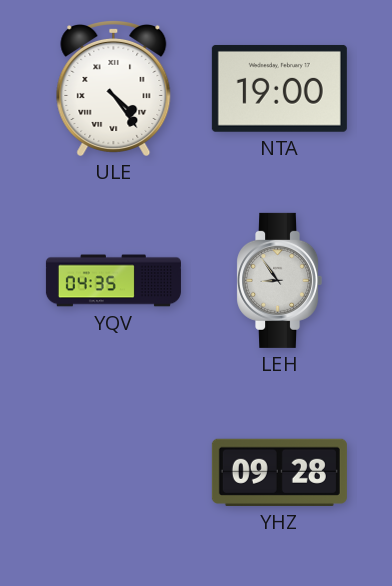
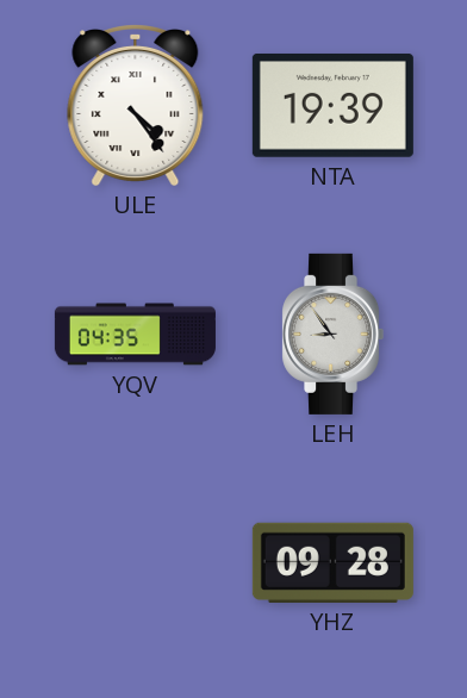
NTA: 19:00 -> 19:39 (332, 105)
